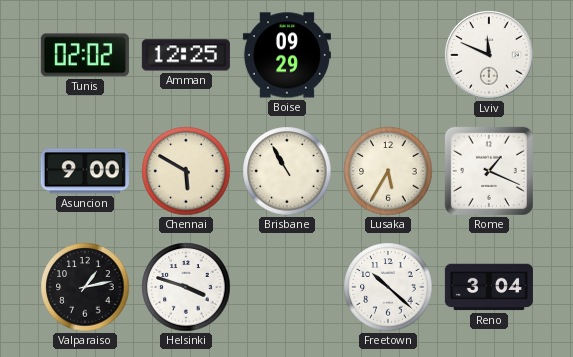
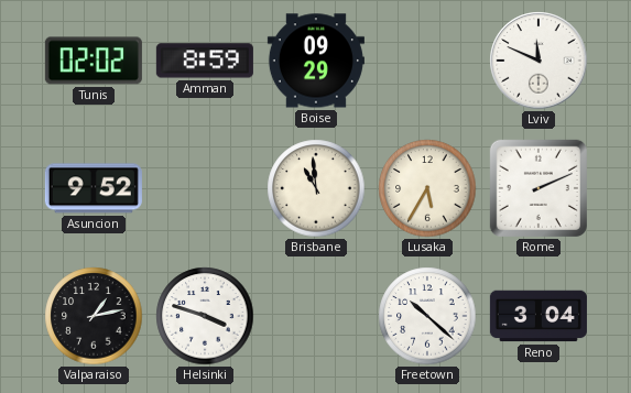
Amman: 12:25 -> 8:59 (205, 61)
Asuncion: 9:00 -> 9:52 (94, 188)
Chennai: 5:50 -> none (186, 171)
Brisbane: 10:55 -> 10:59 (316, 188)
Rome: 1:19 -> 2:11 (538, 188)
